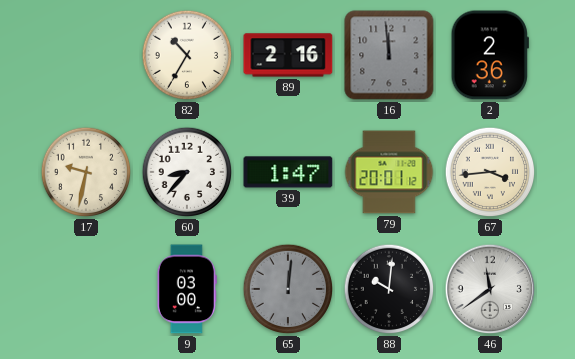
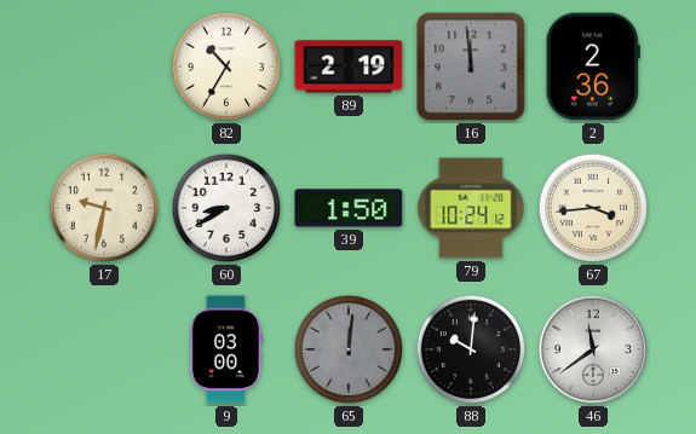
89: 2:16 -> 2:19 (349, 66)
60: 8:37 -> 8:40 (226, 208)
39: 1:47 -> 1:50 (349, 208)
79: 20:01 -> 10:24 (471, 208)
